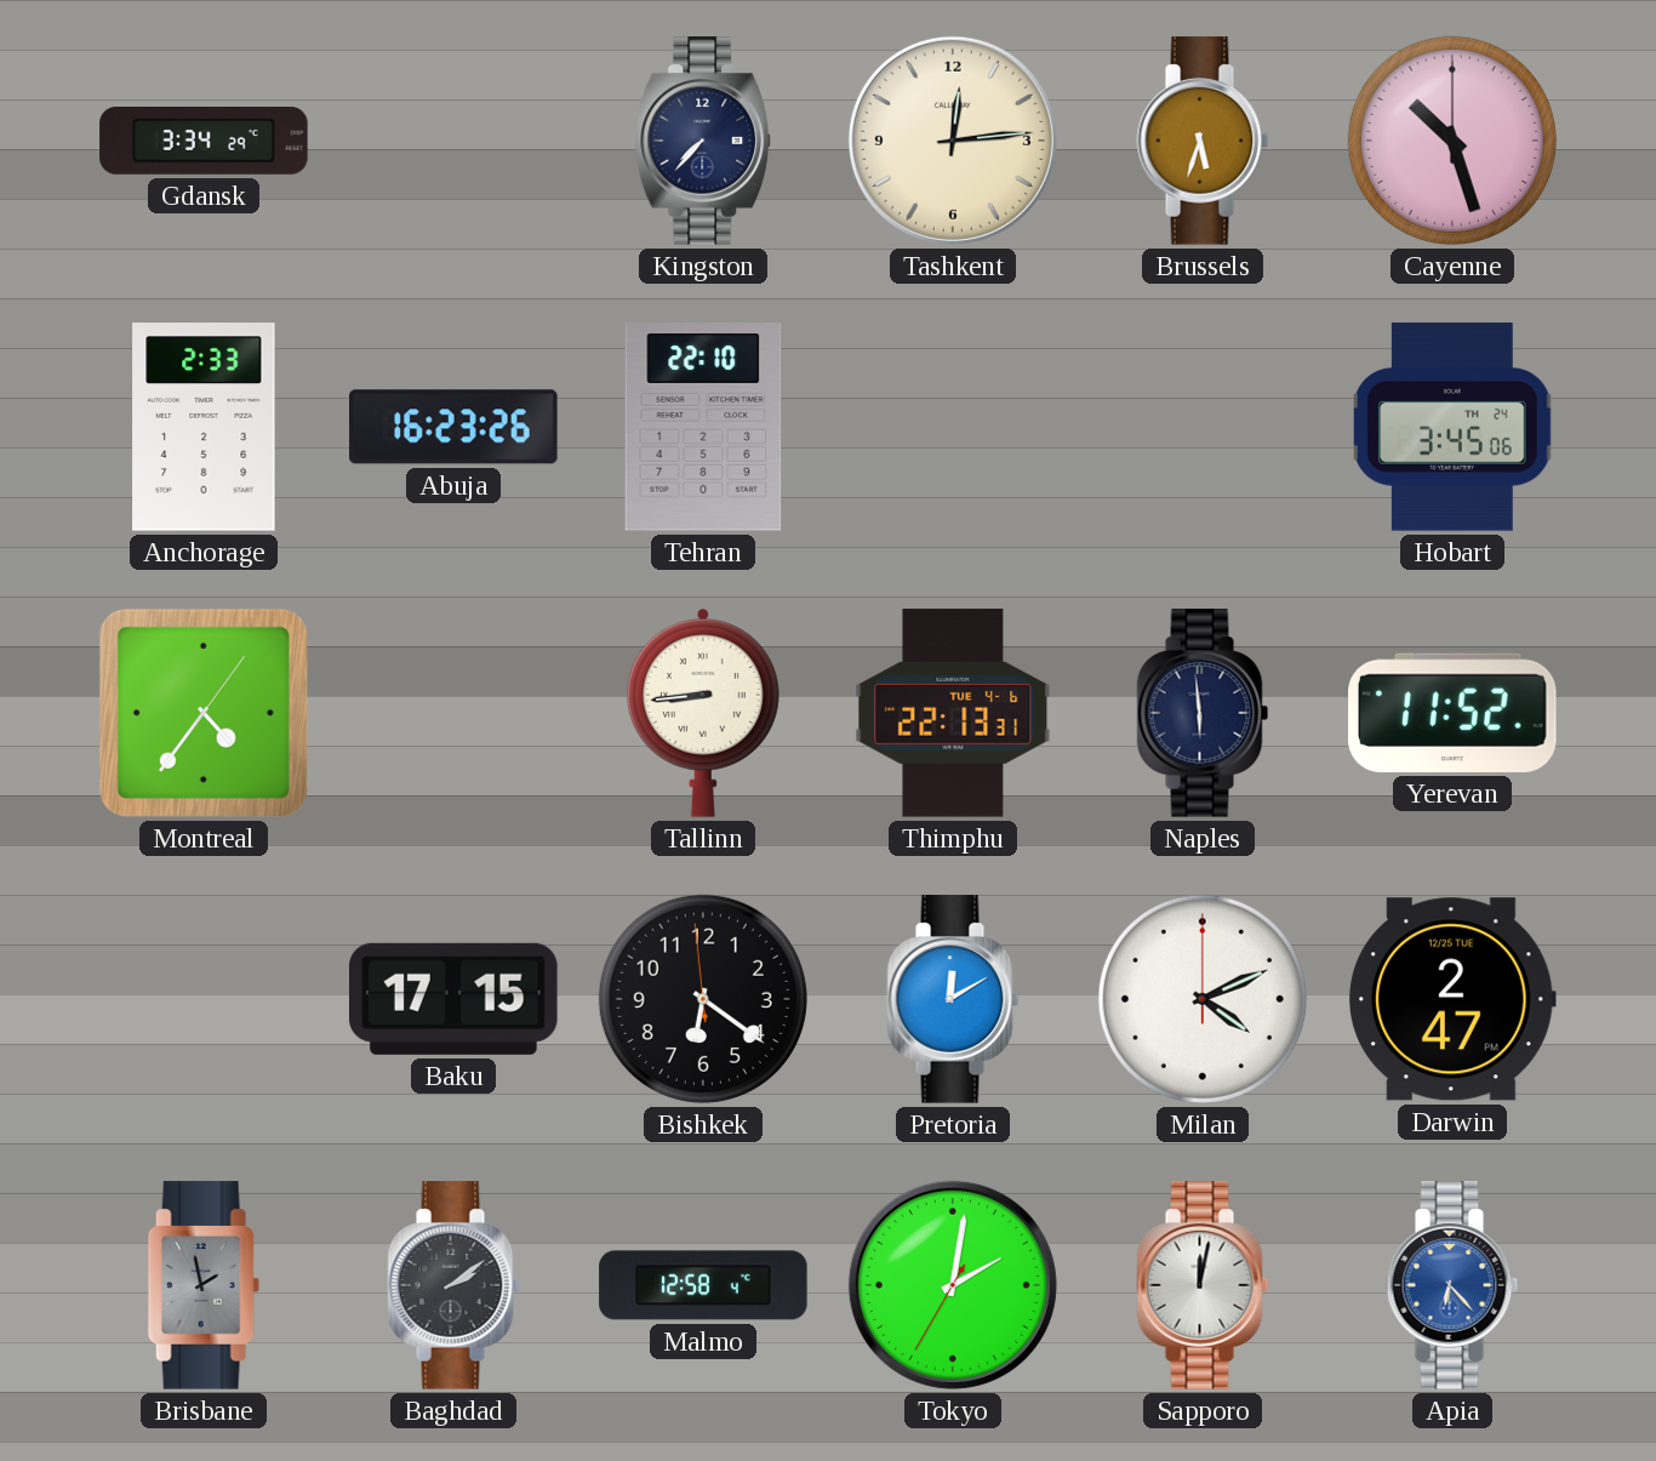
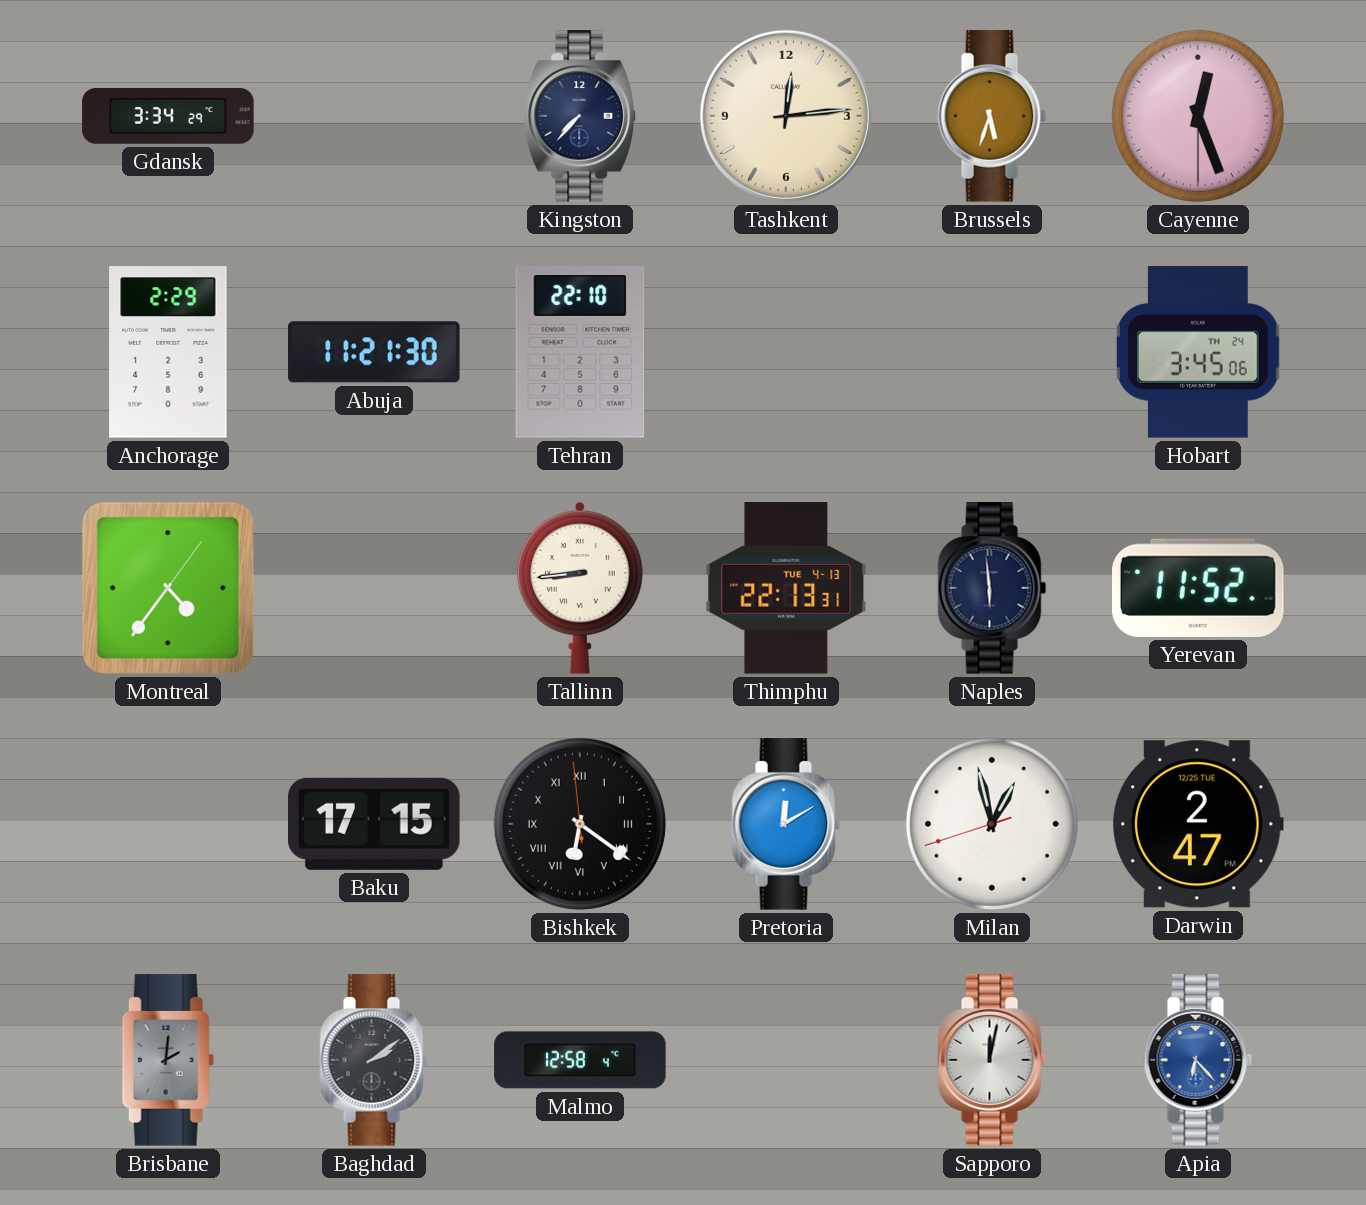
Cayenne: 10:27 -> 12:26 (1198, 116)
Anchorage: 2:33 -> 2:29 (168, 352)
Abuja: 16:23 -> 11:21 (374, 352)
Thimphu date: TUE 4-6 -> TUE 4-13 (786, 588)
Bishkek numerals: Arabic -> Roman (580, 824)
Milan: 4:11 -> 12:57 (992, 824)
Brisbane: 1:58 -> 2:01 (168, 1060)
Tokyo: 2:01 -> none (953, 1285)
